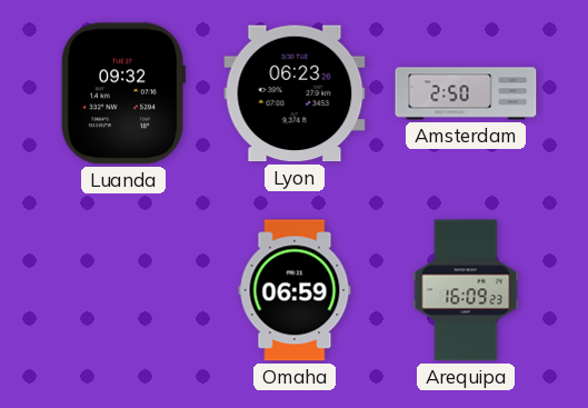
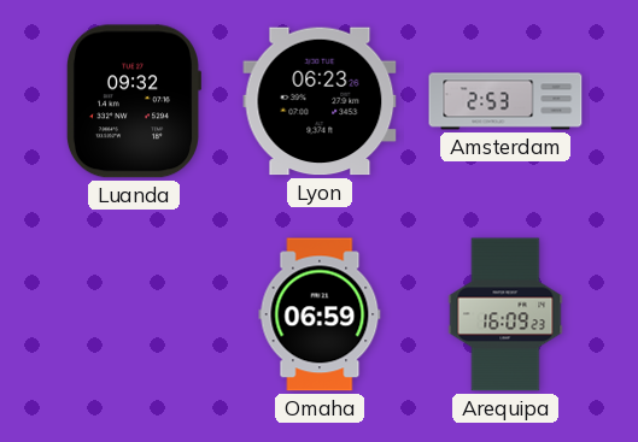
Amsterdam: 2:50 -> 2:53 (505, 101)
